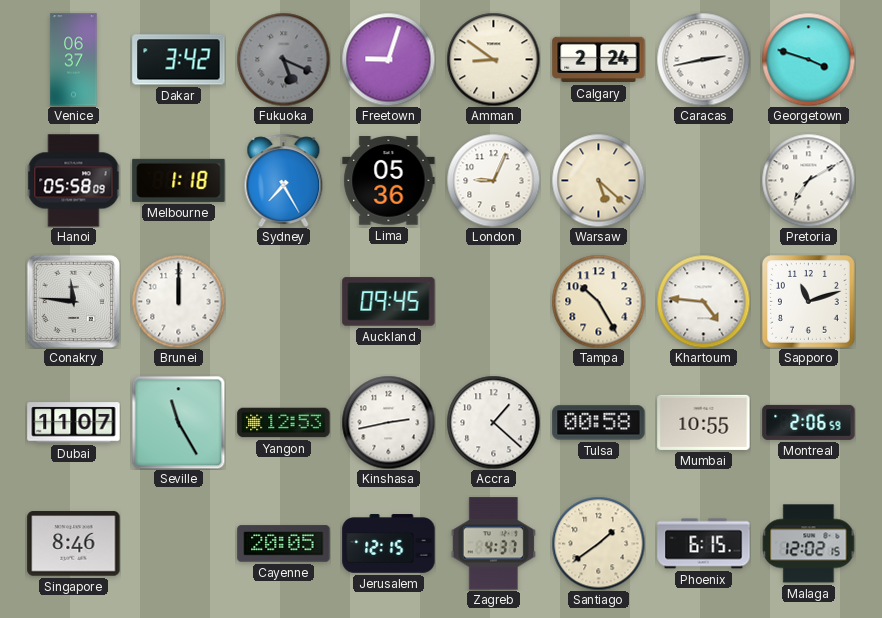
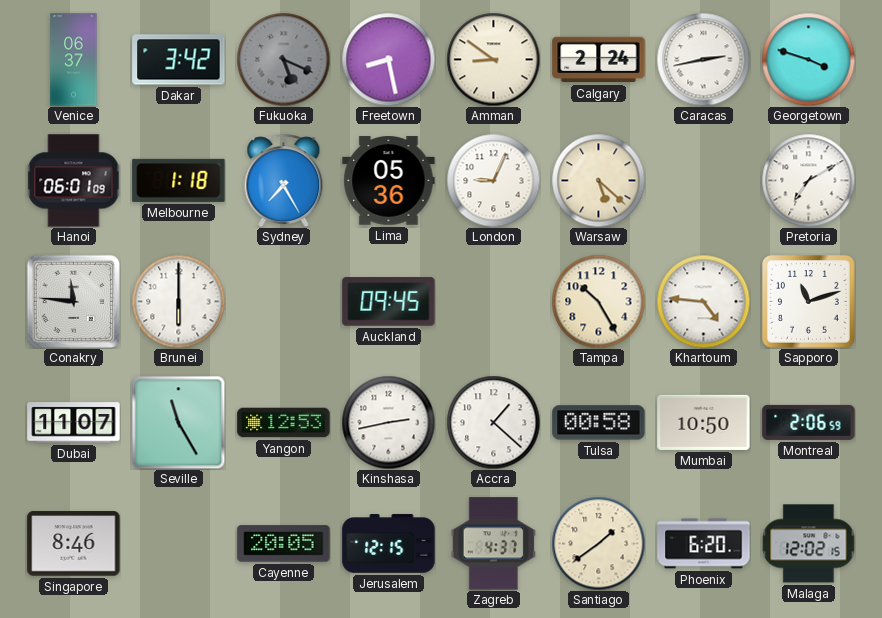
Freetown: 9:03 -> 8:28 (388, 59)
Hanoi: 05:58 -> 06:01 (73, 181)
Brunei: 12:00 -> 6:00 (178, 301)
Mumbai: 10:55 -> 10:50 (704, 422)
Phoenix: 6:15 -> 6:20 (704, 544)
